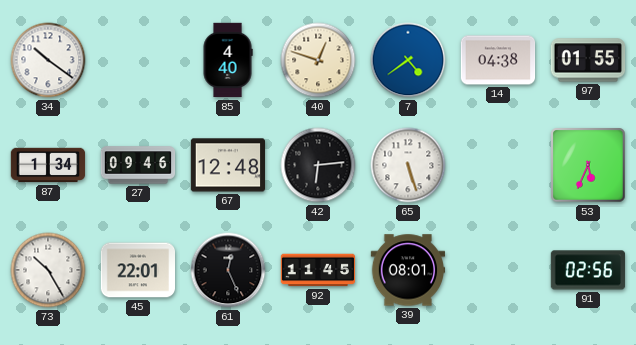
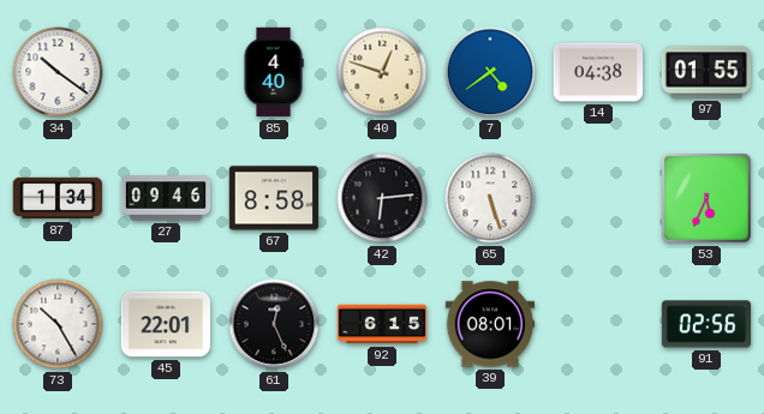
67: 12:48 -> 8:58 (274, 198)
92: 11:45 -> 6:15 (382, 324)
